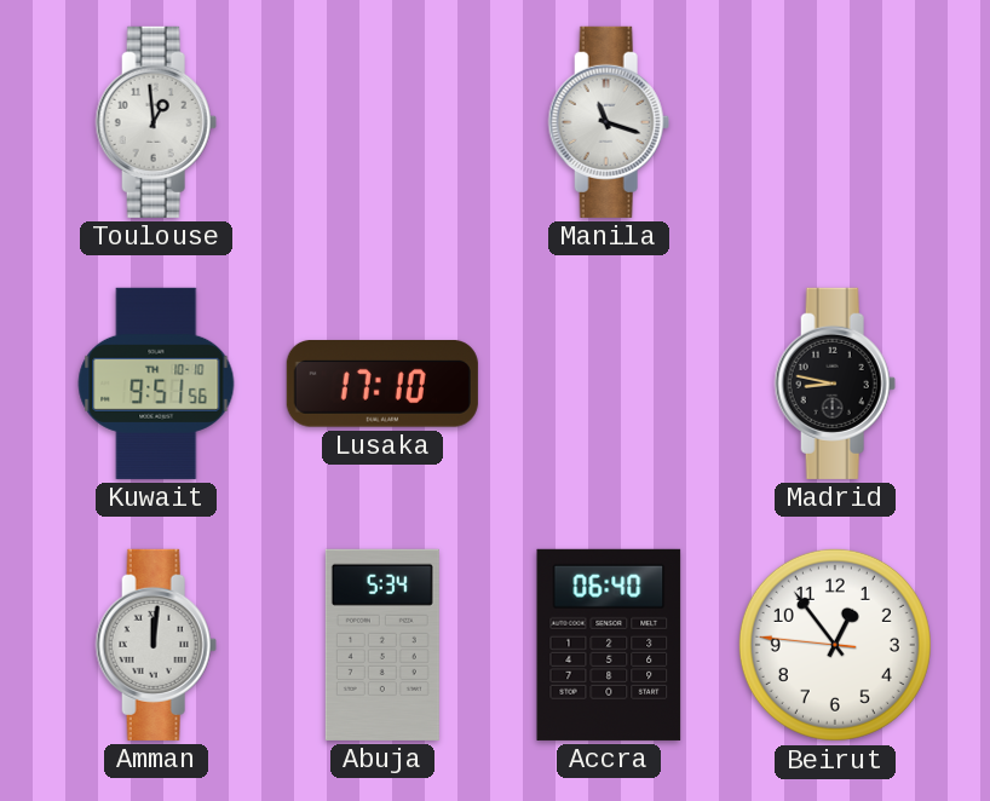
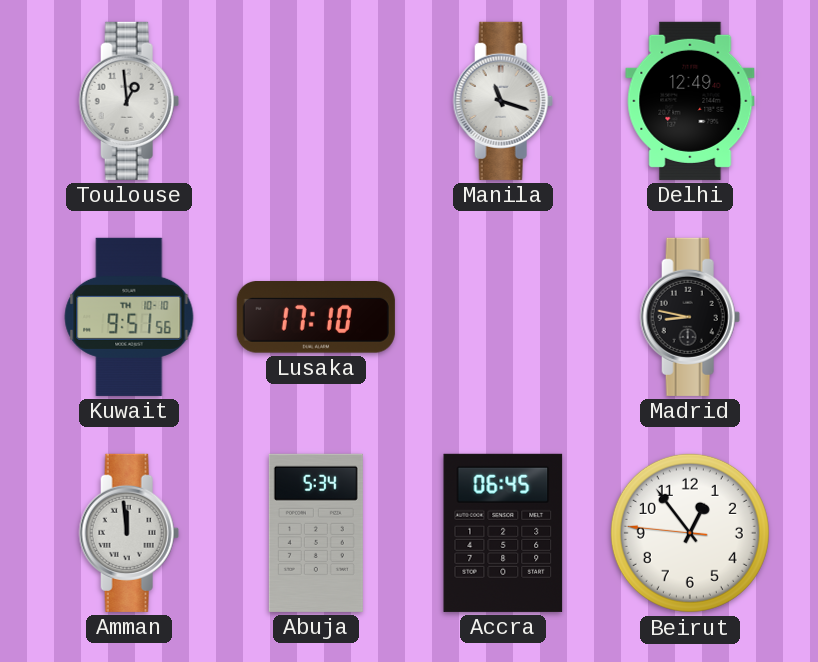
Delhi: none -> 12:49 (690, 101)
Amman: 12:01 -> 11:59 (129, 533)
Accra: 06:40 -> 06:45 (503, 533)
